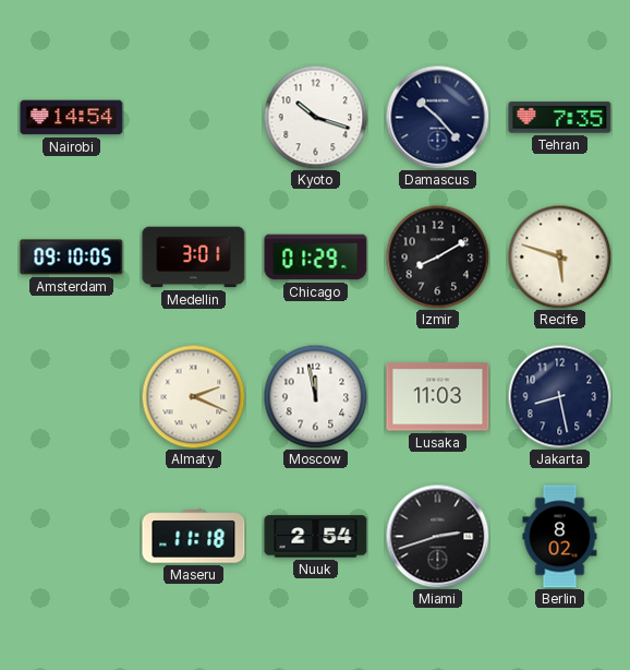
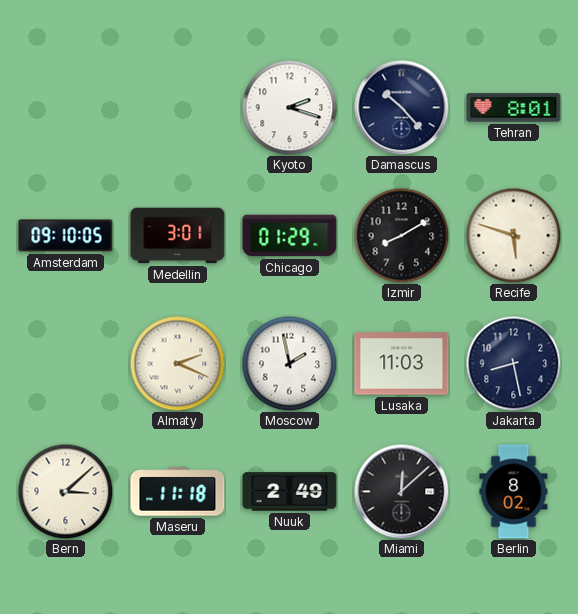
Nairobi: 14:54 -> none (72, 118)
Kyoto: 10:18 -> 2:18 (289, 107)
Tehran: 7:35 -> 8:01 (514, 108)
Moscow: 11:58 -> 1:58 (289, 363)
Bern: none -> 3:08 (65, 491)
Nuuk: 2:54 -> 2:49 (290, 492)
Miami: 2:42 -> 12:08 (401, 491)
